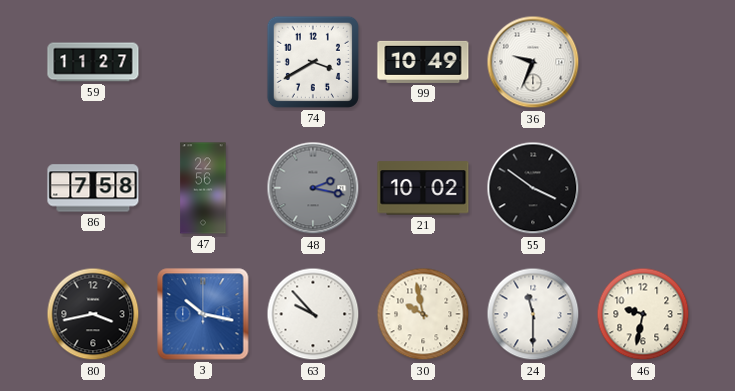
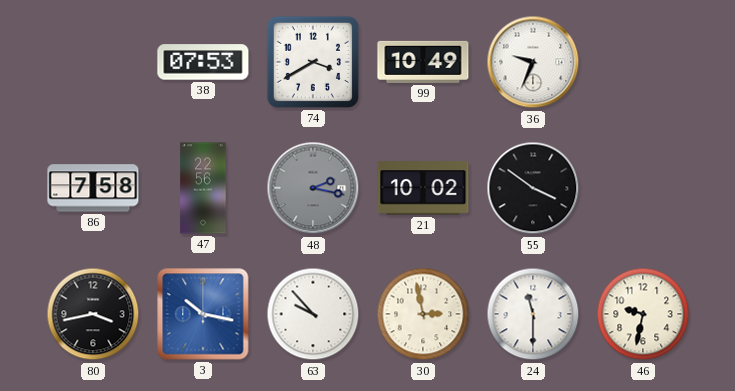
59: 11:27 -> none (93, 62)
38: none -> 07:53 (203, 62)
30: 9:58 -> 2:58 (423, 314)
